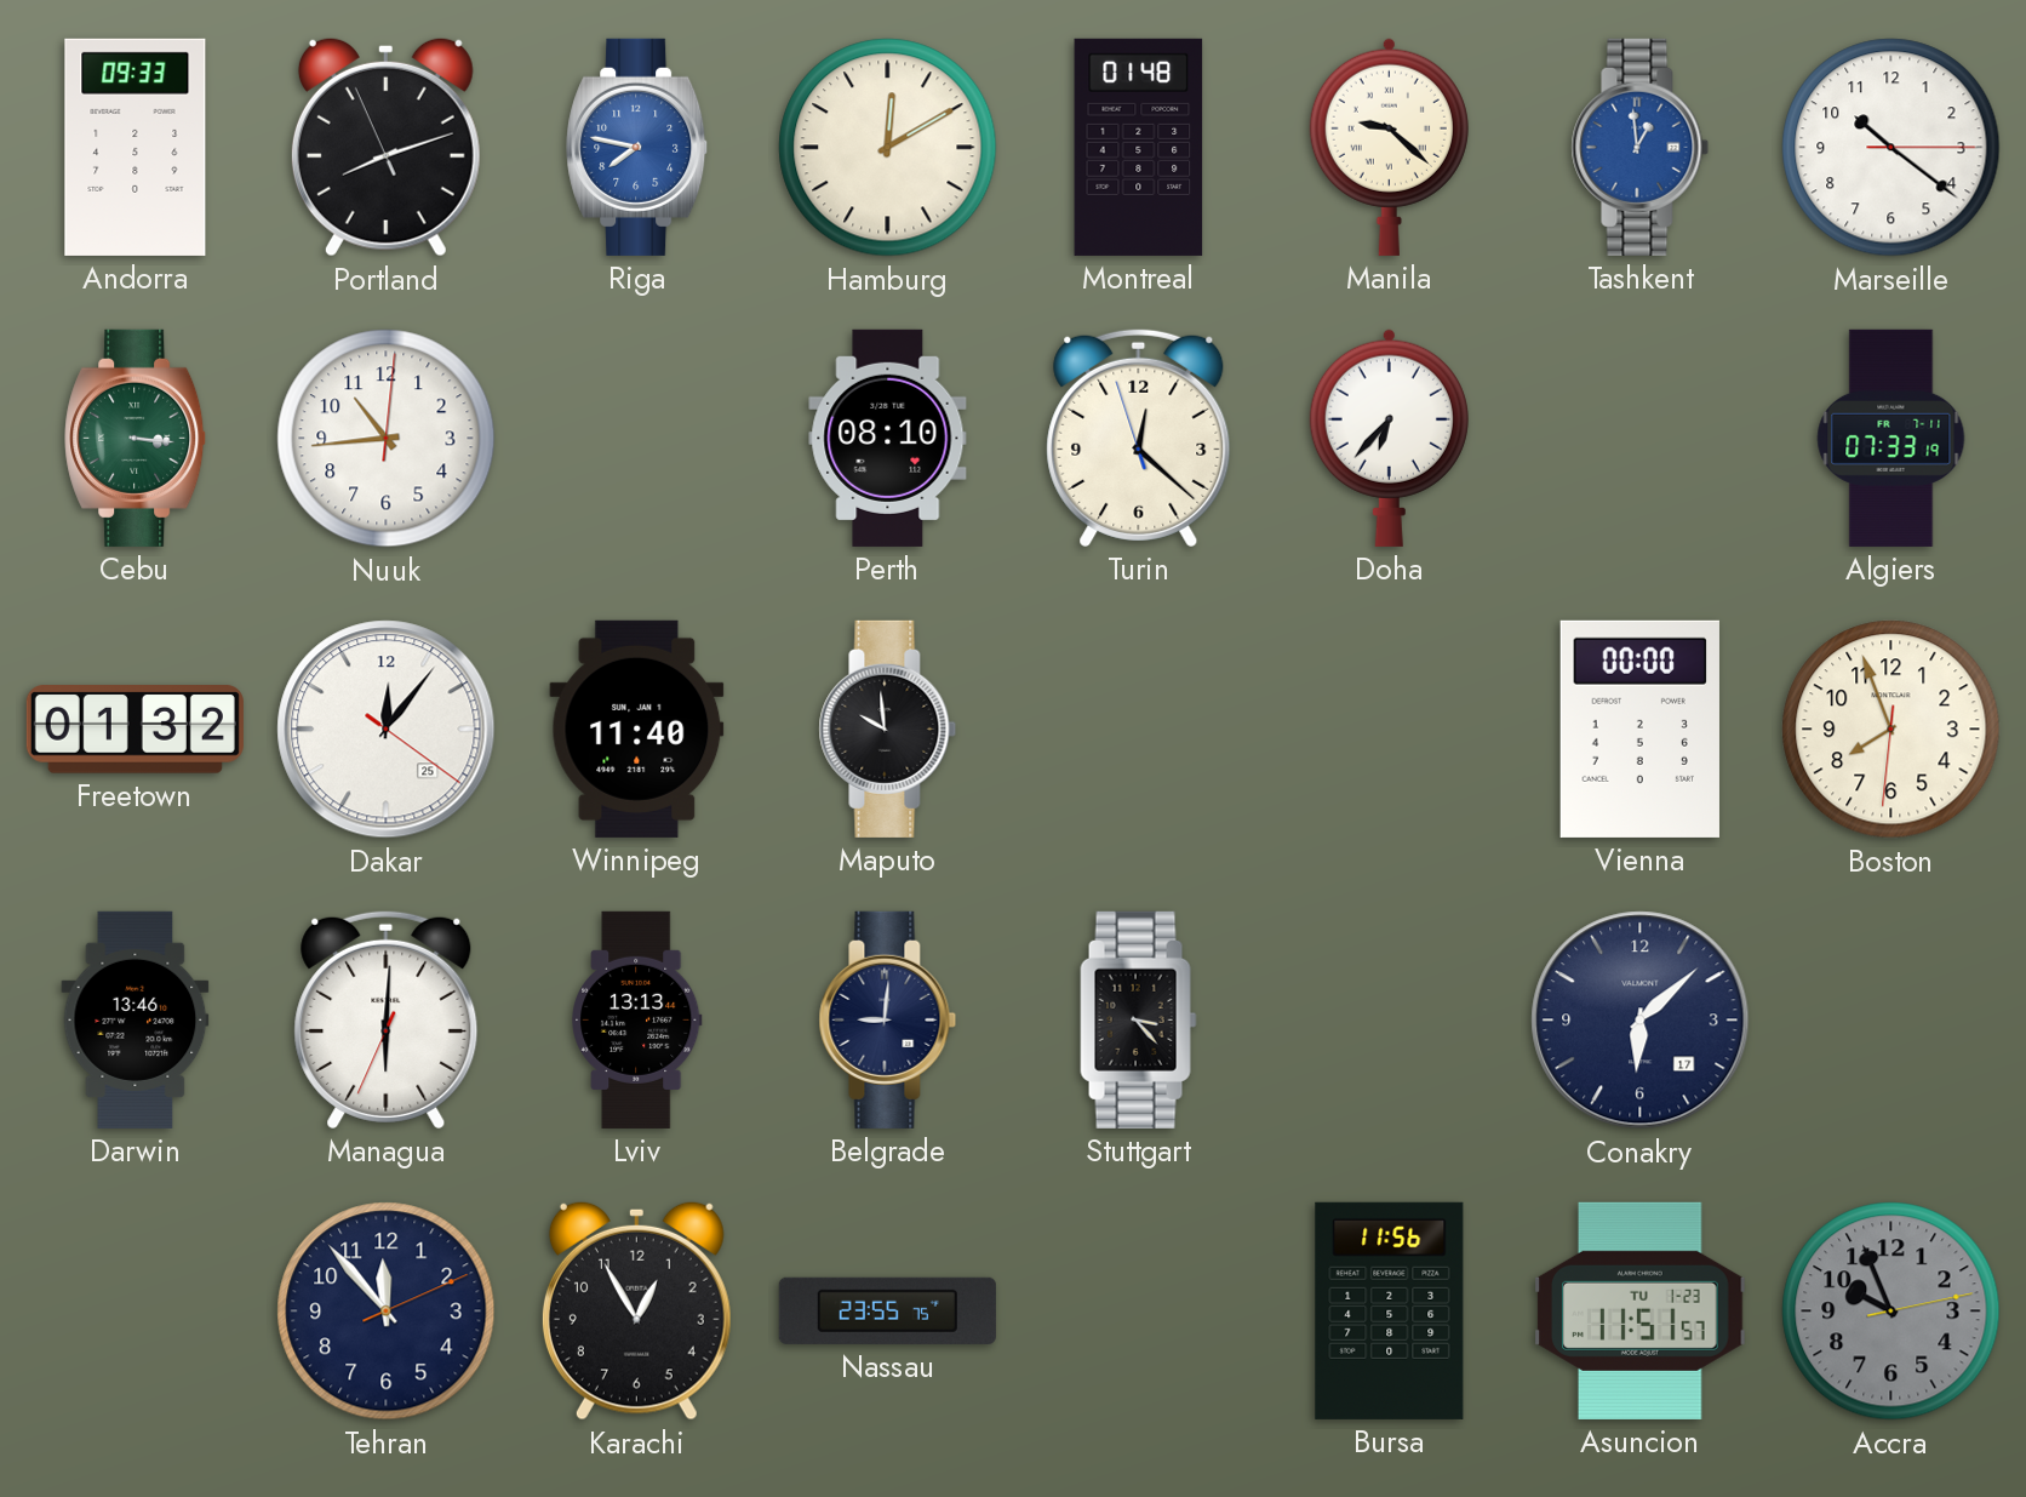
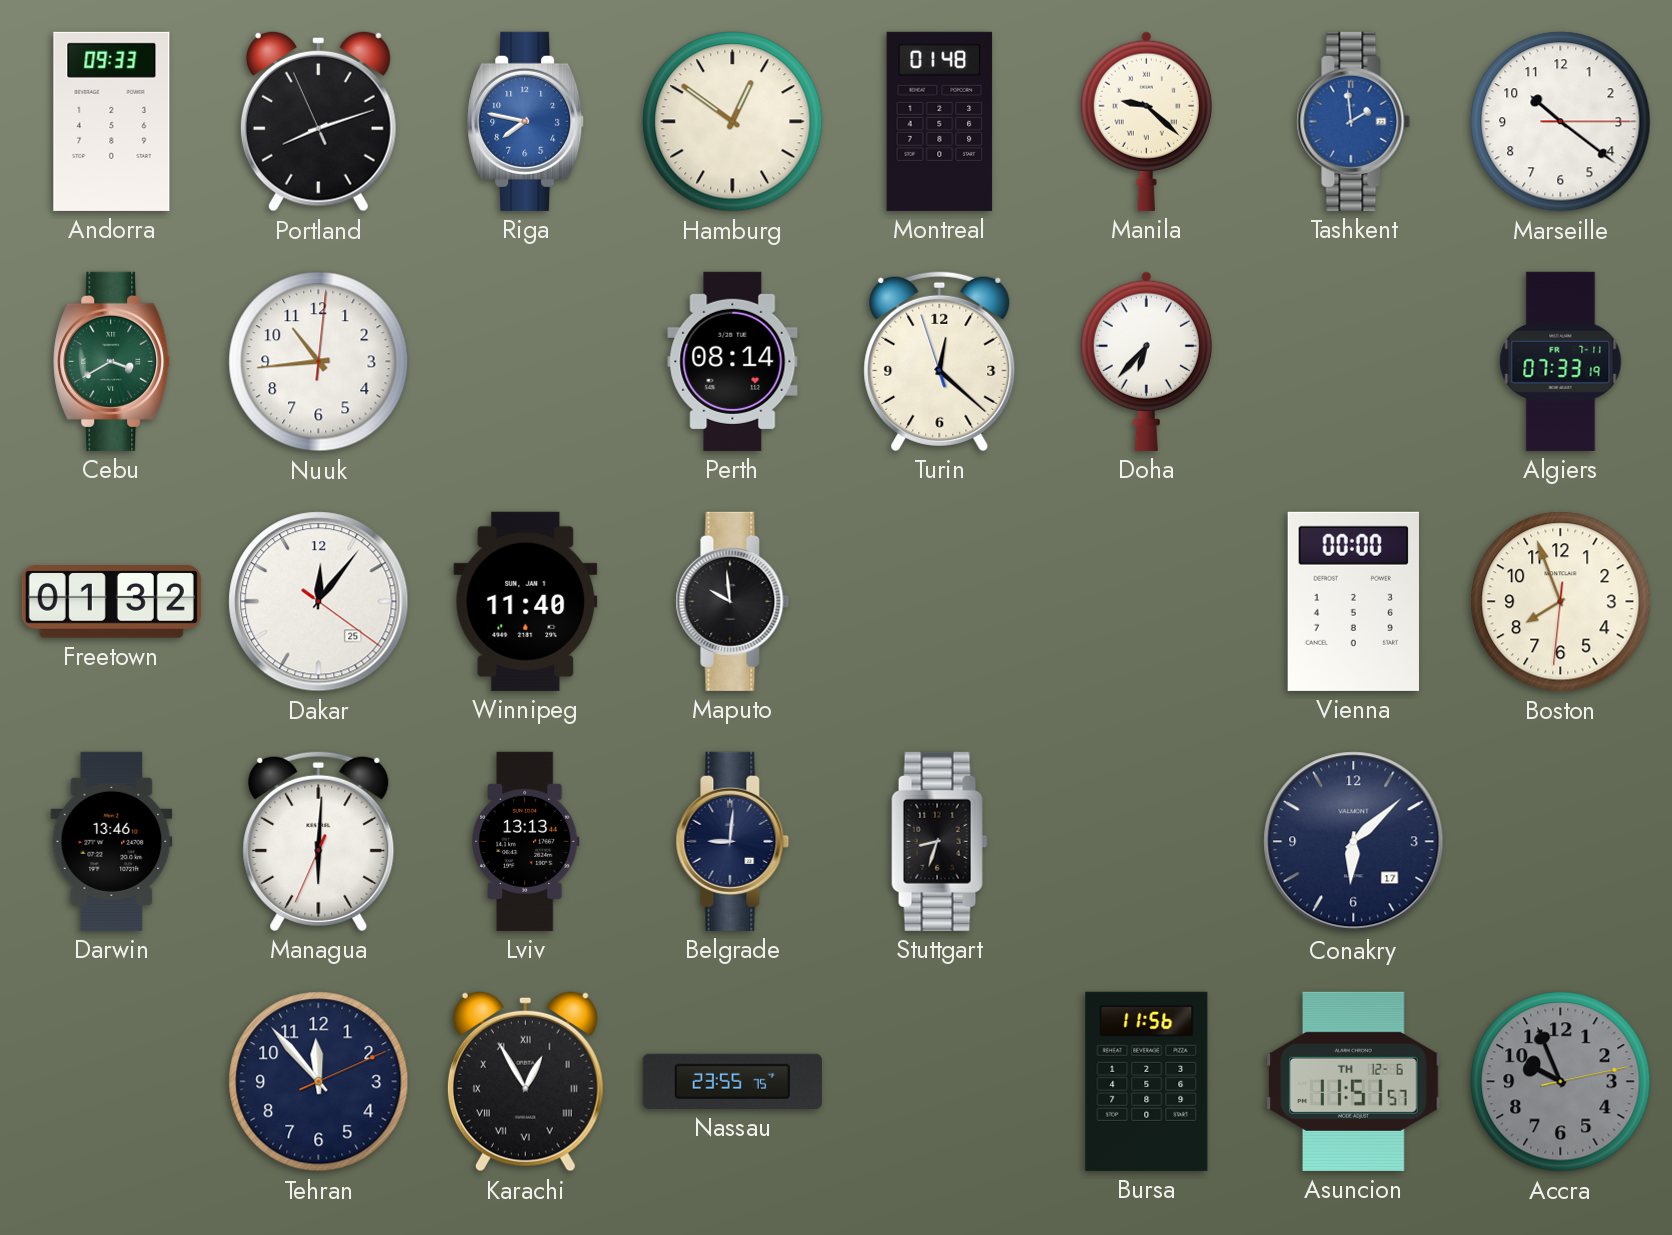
Hamburg: 12:10 -> 12:51 (733, 122)
Tashkent: 12:59 -> 1:59 (1354, 121)
Cebu: 3:16 -> 3:40 (112, 361)
Perth: 08:10 -> 08:14 (733, 361)
Stuttgart: 3:23 -> 8:33 (940, 841)
Karachi numerals: Arabic -> Roman (525, 1081)
Asuncion date: TU 1-23 -> TH 12-6 (1354, 1081)
